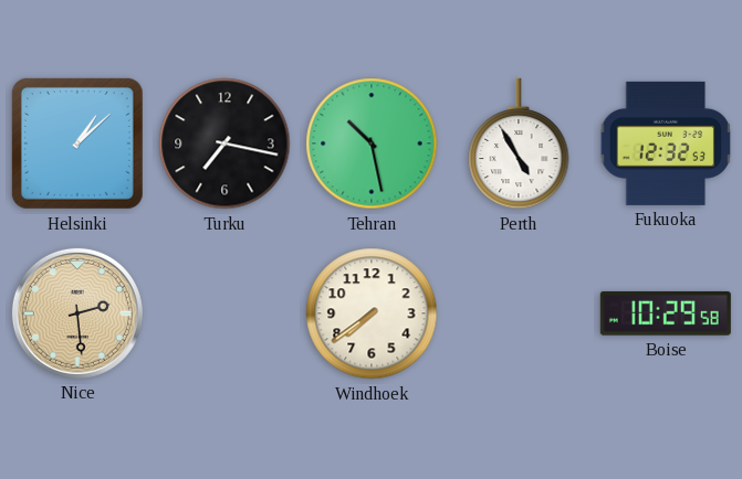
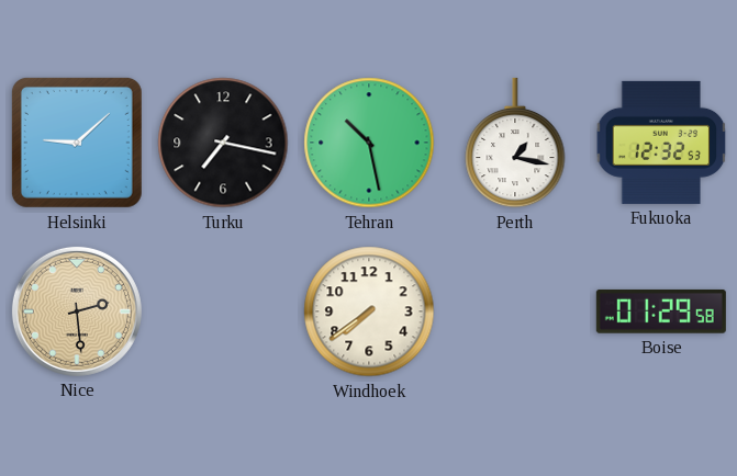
Helsinki: 1:08 -> 9:08 (77, 143)
Perth: 4:55 -> 1:17 (515, 143)
Boise: 10:29 -> 01:29 (661, 311)
